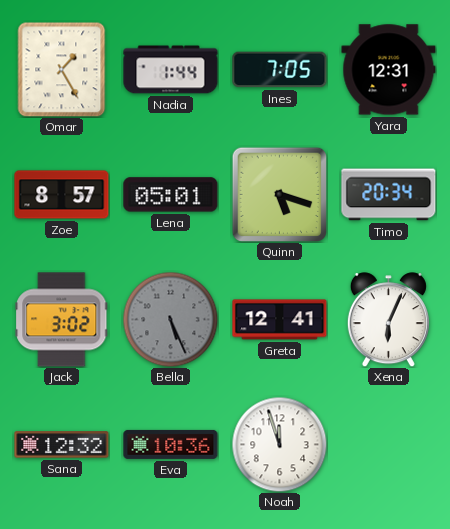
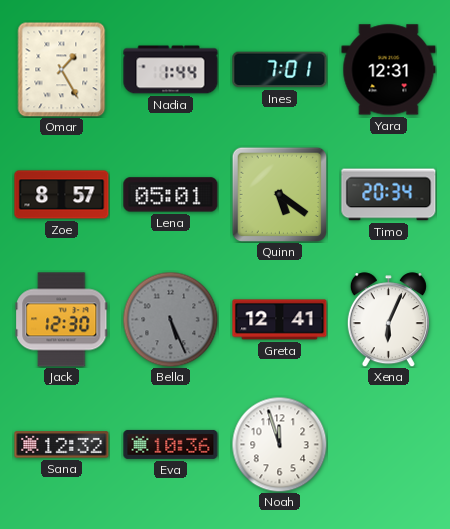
Ines: 7:05 -> 7:01 (280, 70)
Quinn: 5:18 -> 5:21 (279, 194)
Jack: 3:02 -> 12:30 (62, 320)
